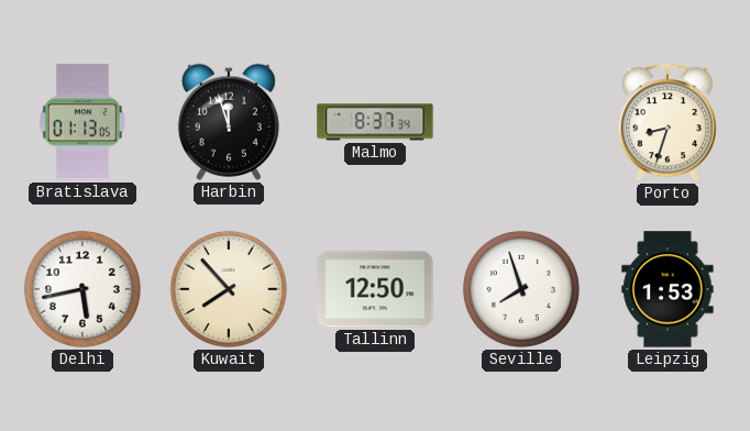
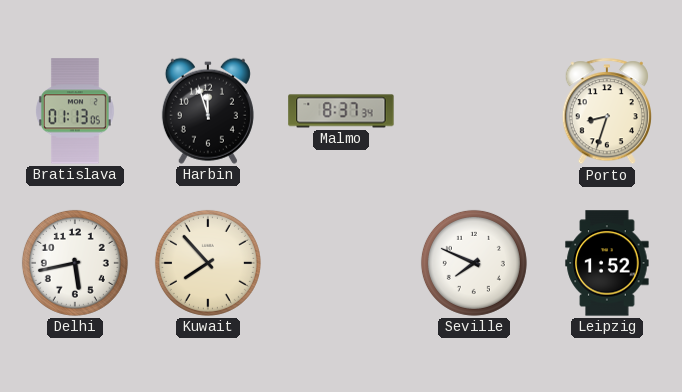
Tallinn: 12:50 -> none (375, 289)
Seville: 7:57 -> 7:49 (474, 263)
Leipzig: 1:53 -> 1:52 (607, 263)
